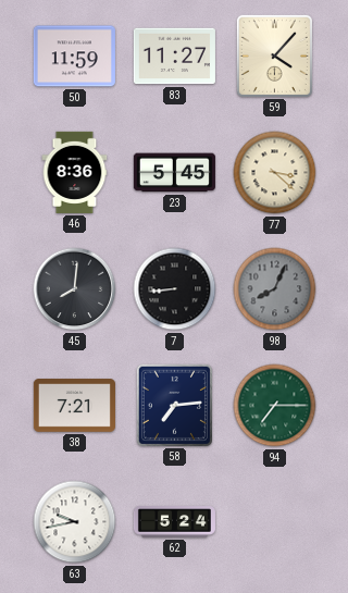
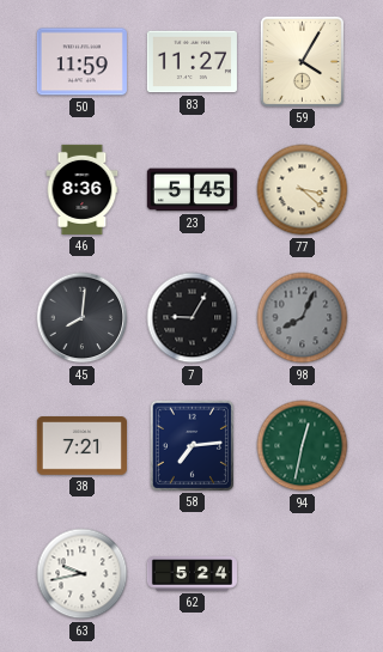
59: 4:07 -> 4:05 (302, 61)
7: 8:44 -> 9:05 (193, 318)
94: 7:15 -> 12:32 (303, 446)
